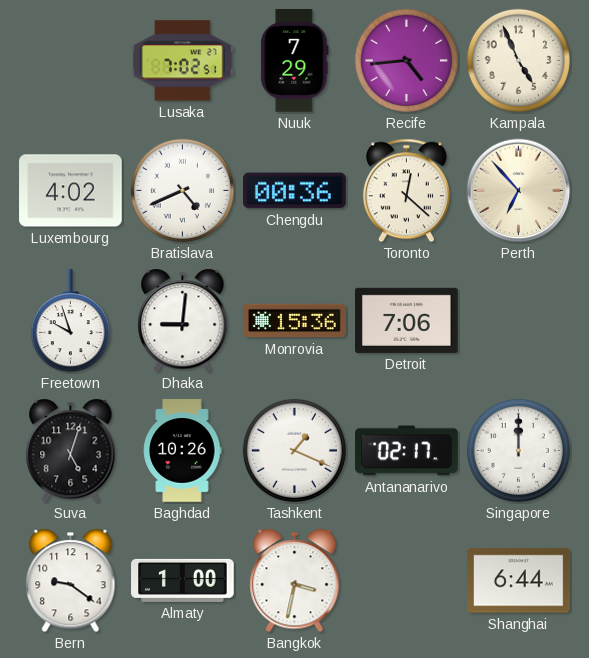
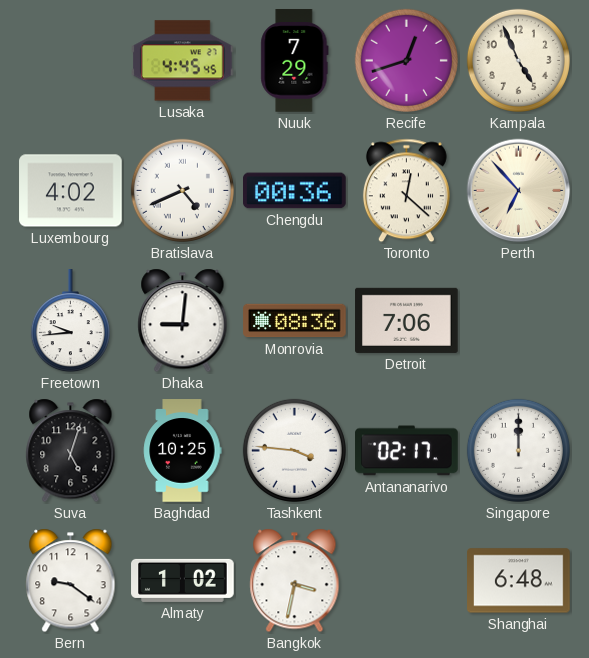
Lusaka: 7:02 -> 4:45 (183, 61)
Recife: 4:44 -> 12:42 (406, 60)
Freetown: 9:57 -> 9:44 (70, 321)
Monrovia: 15:36 -> 08:36 (295, 321)
Baghdad: 10:26 -> 10:25 (183, 451)
Tashkent: 1:19 -> 3:46 (294, 450)
Almaty: 1:00 -> 1:02 (183, 580)
Shanghai: 6:44 -> 6:48 (519, 581)
